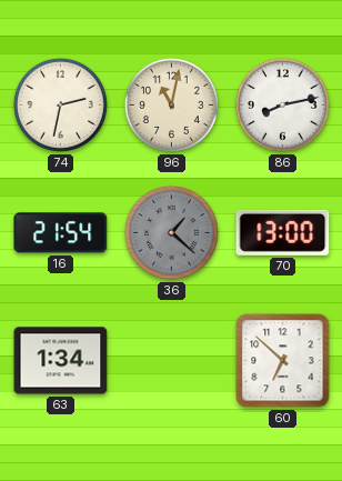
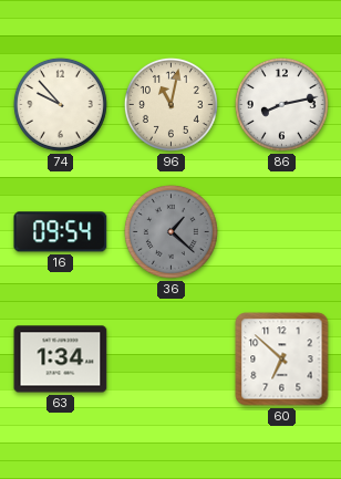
74: 2:32 -> 9:53 (60, 104)
16: 21:54 -> 09:54 (61, 232)
70: 13:00 -> none (283, 232)
